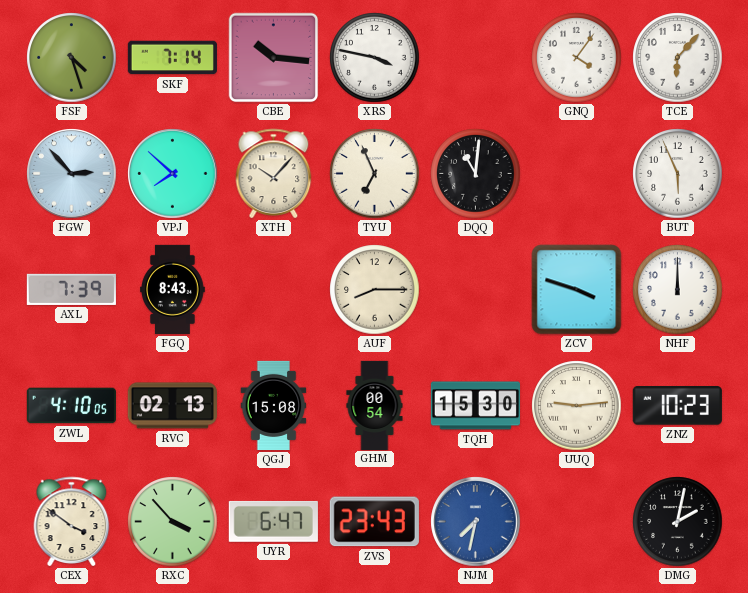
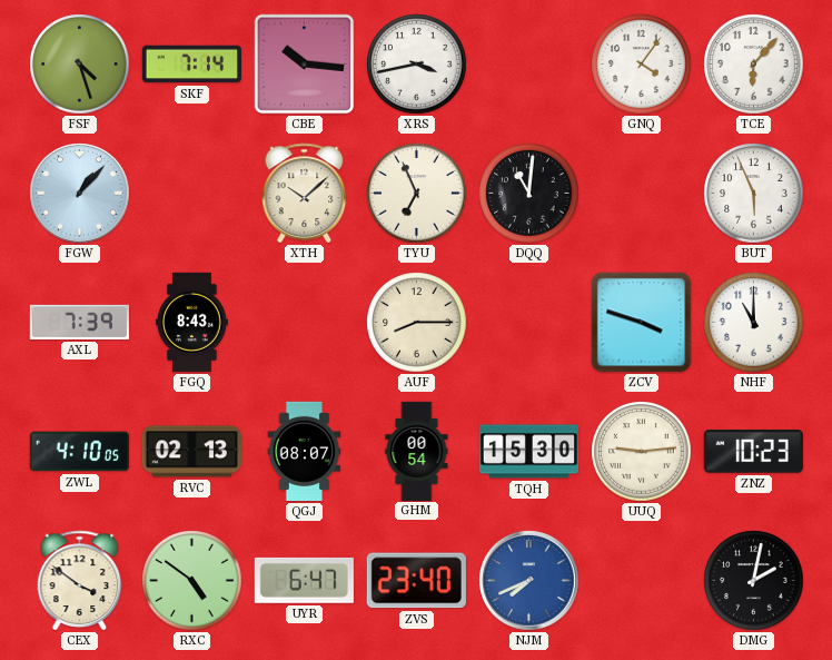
XRS: 3:47 -> 3:43 (417, 65)
FGW: 2:53 -> 1:07 (80, 194)
VPJ: 7:52 -> none (173, 174)
XTH: 10:07 -> 10:08 (305, 193)
NHF: 12:00 -> 11:00 (754, 323)
QGJ: 15:08 -> 08:07 (305, 451)
RXC: 3:53 -> 4:51 (192, 581)
ZVS: 23:43 -> 23:40 (416, 581)
NJM: 7:32 -> 7:41 (529, 581)
